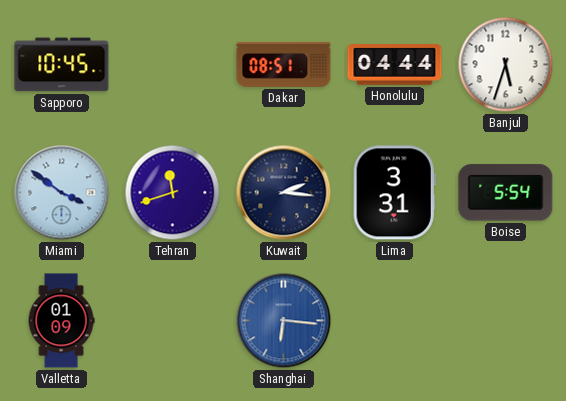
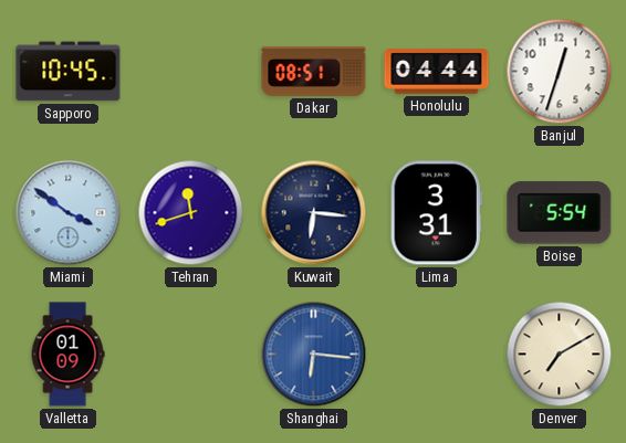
Banjul: 5:33 -> 12:33 (560, 72)
Kuwait: 2:16 -> 6:16 (314, 213)
Denver: none -> 7:10 (560, 355)
